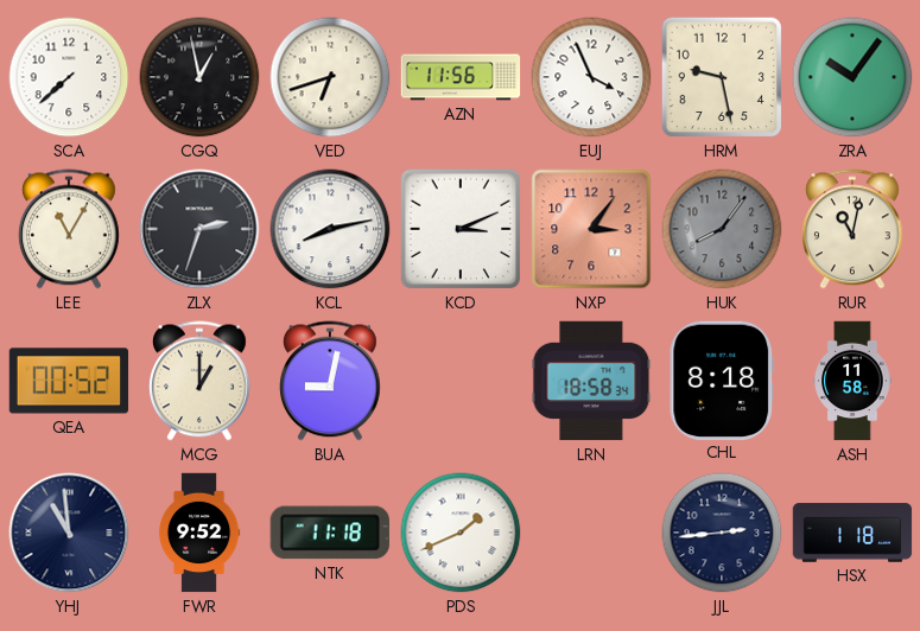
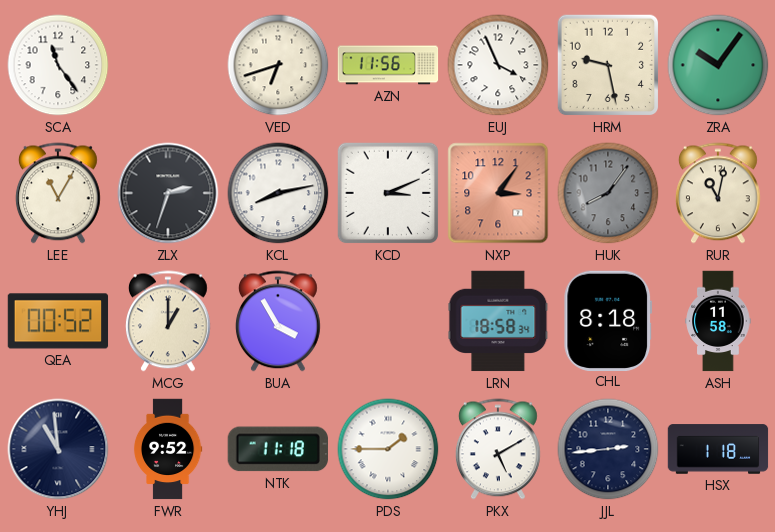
SCA: 7:38 -> 11:24 (58, 65)
CGQ: 12:58 -> none (199, 77)
BUA: 9:02 -> 3:55 (278, 321)
PDS: 1:41 -> 1:45 (388, 449)
PKX: none -> 5:10 (498, 449)
